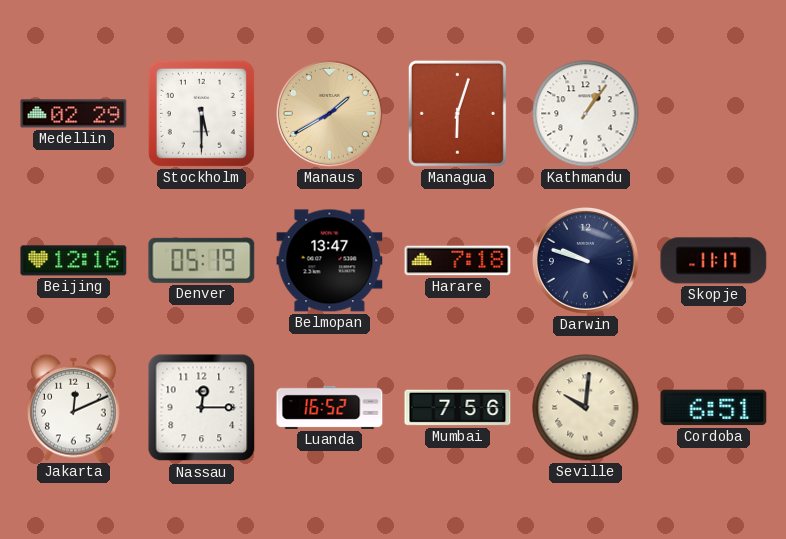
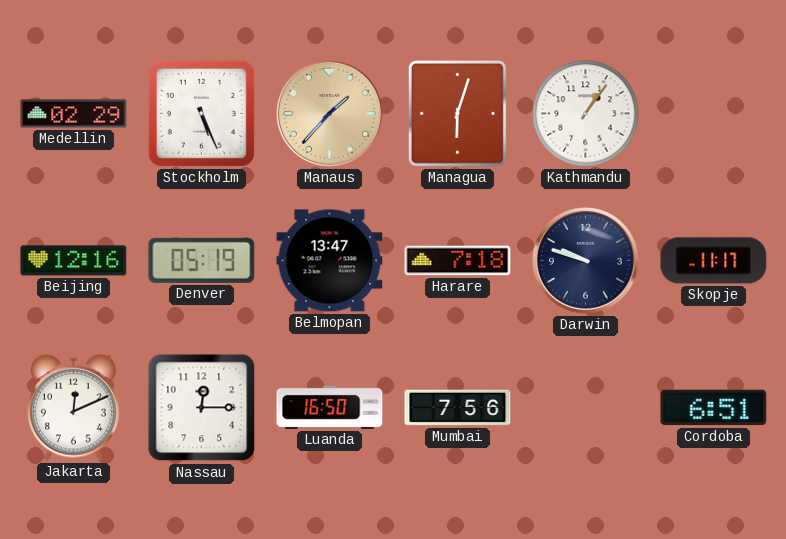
Stockholm: 5:30 -> 5:26 (201, 113)
Manaus: 1:40 -> 1:37 (330, 114)
Luanda: 16:52 -> 16:50 (330, 407)
Seville: 10:01 -> none (586, 408)
